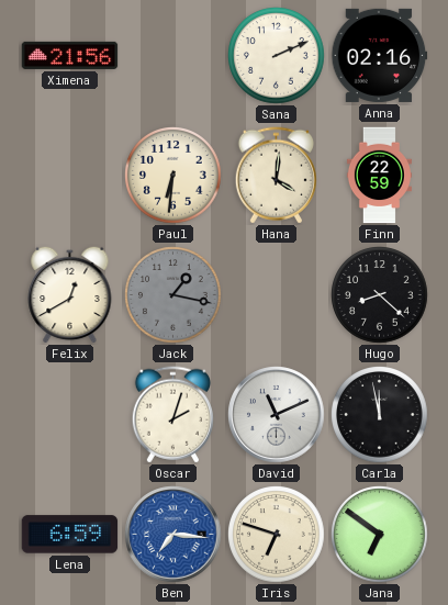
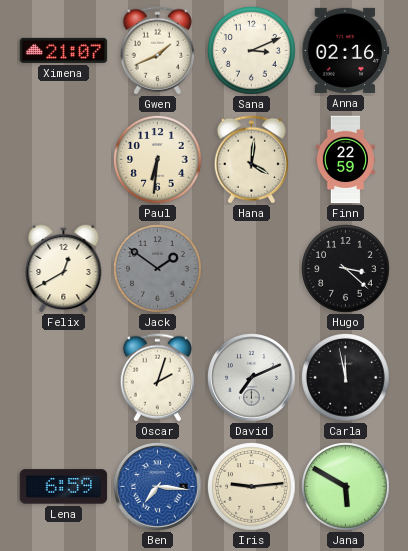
Ximena: 21:56 -> 21:07 (64, 50)
Gwen: none -> 1:41 (157, 51)
Sana: 2:11 -> 3:11 (252, 51)
Jack: 1:17 -> 1:51 (158, 269)
Hugo: 8:22 -> 3:22 (346, 269)
David: 11:11 -> 7:11 (252, 378)
Iris: 6:48 -> 9:14 (252, 487)
Jana: 6:51 -> 5:50 (346, 487)
